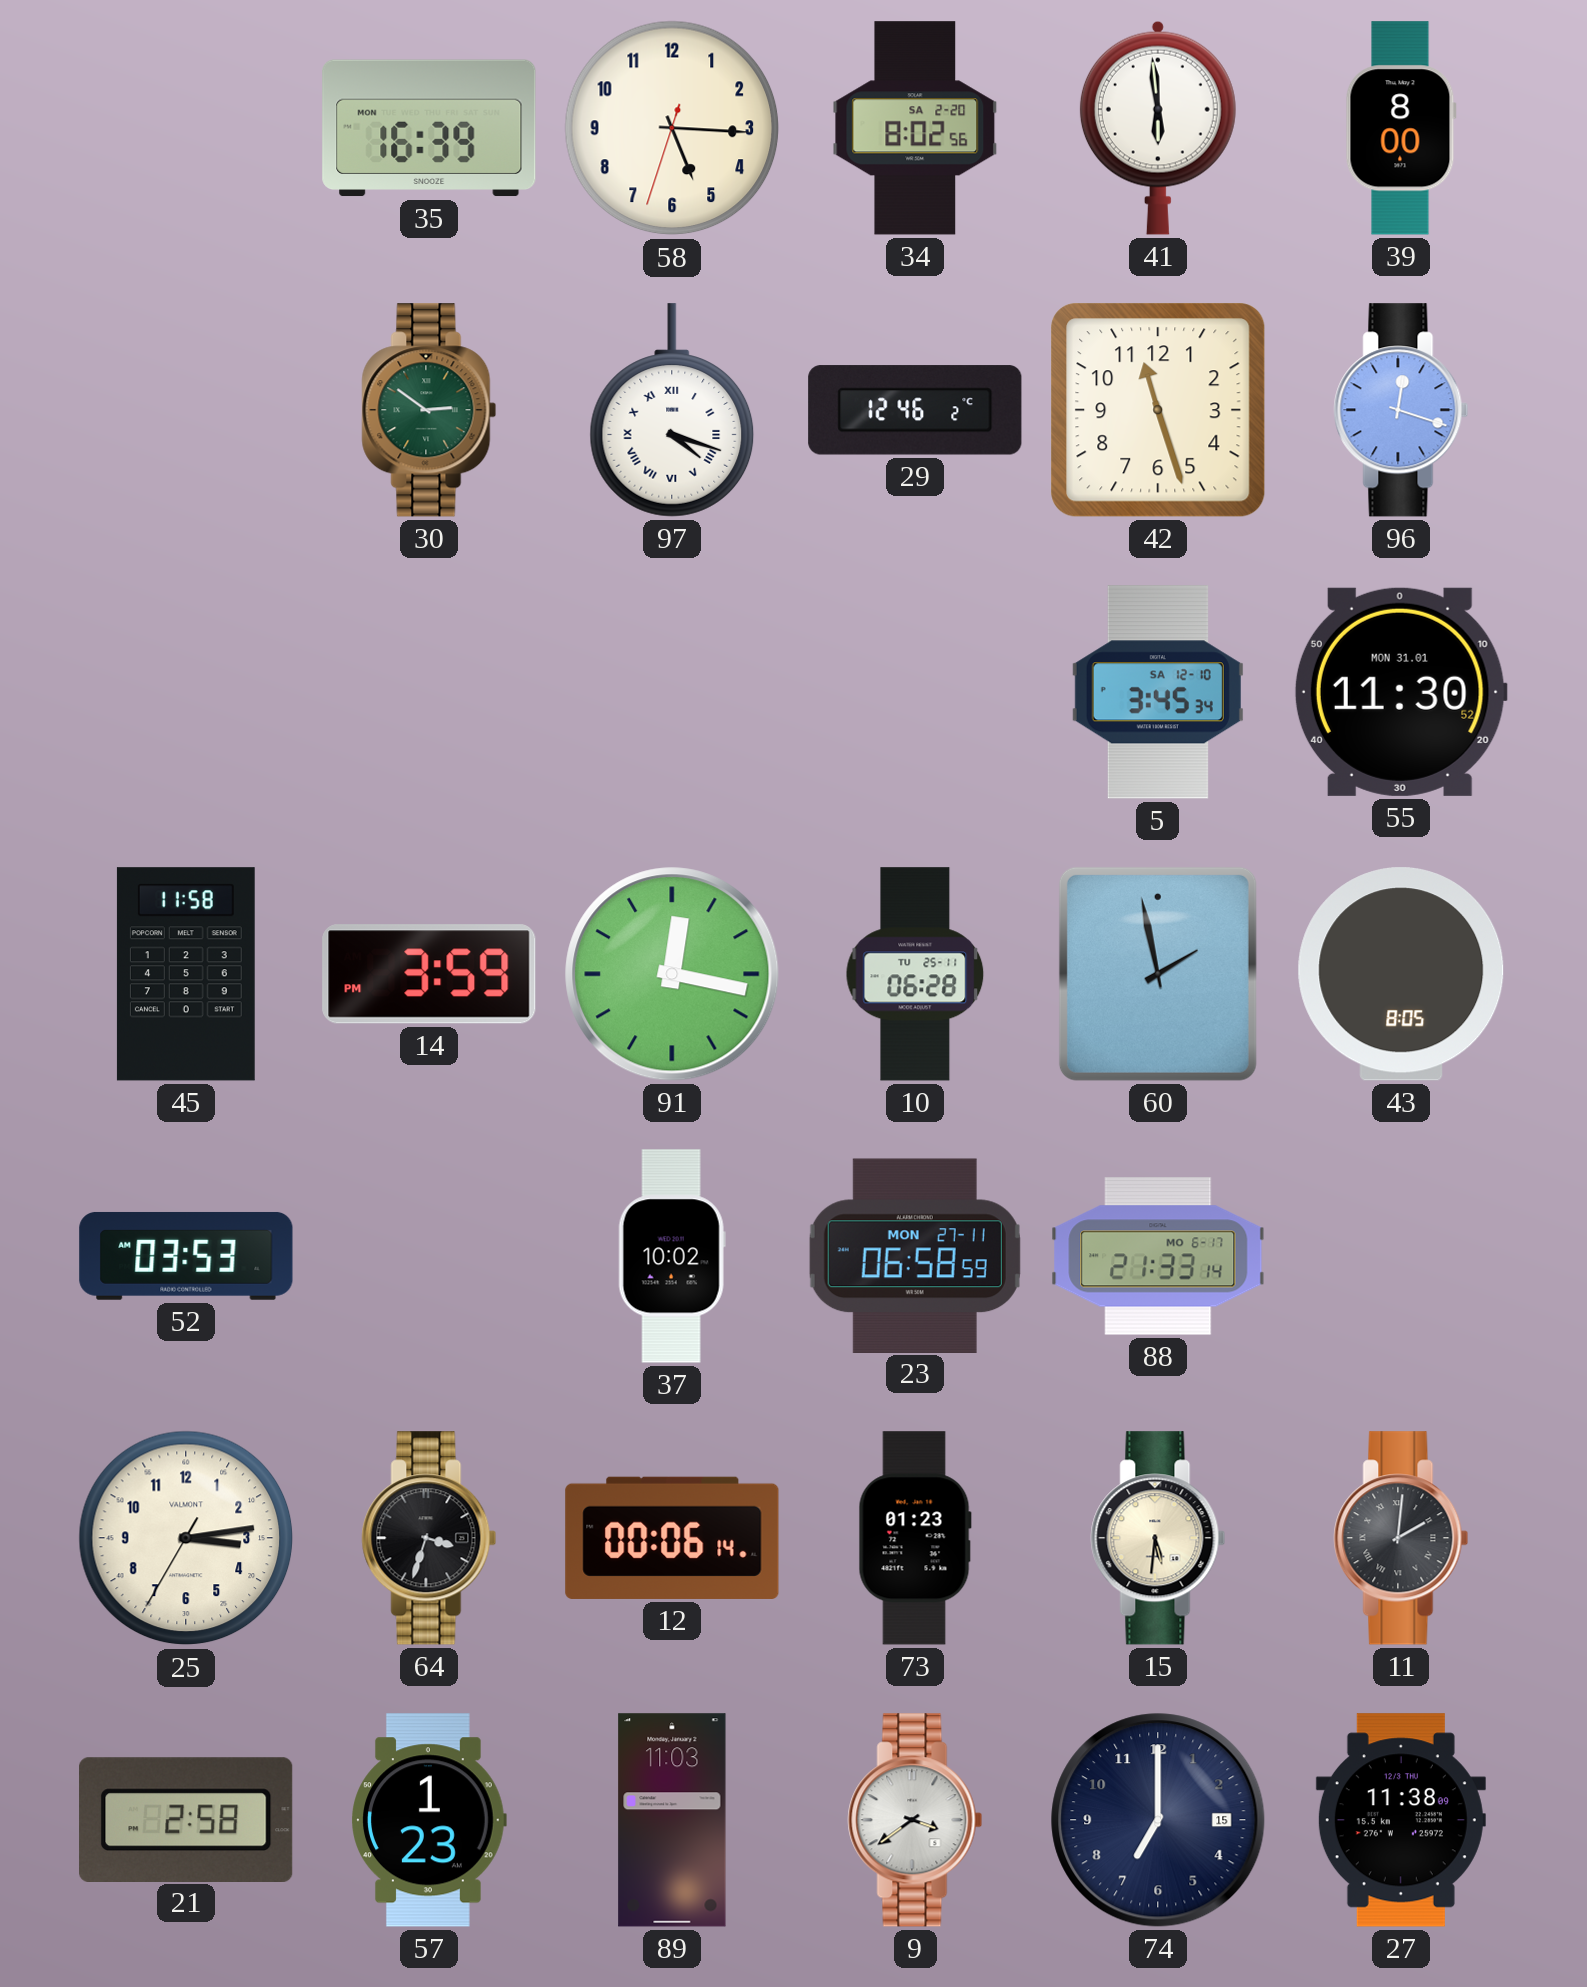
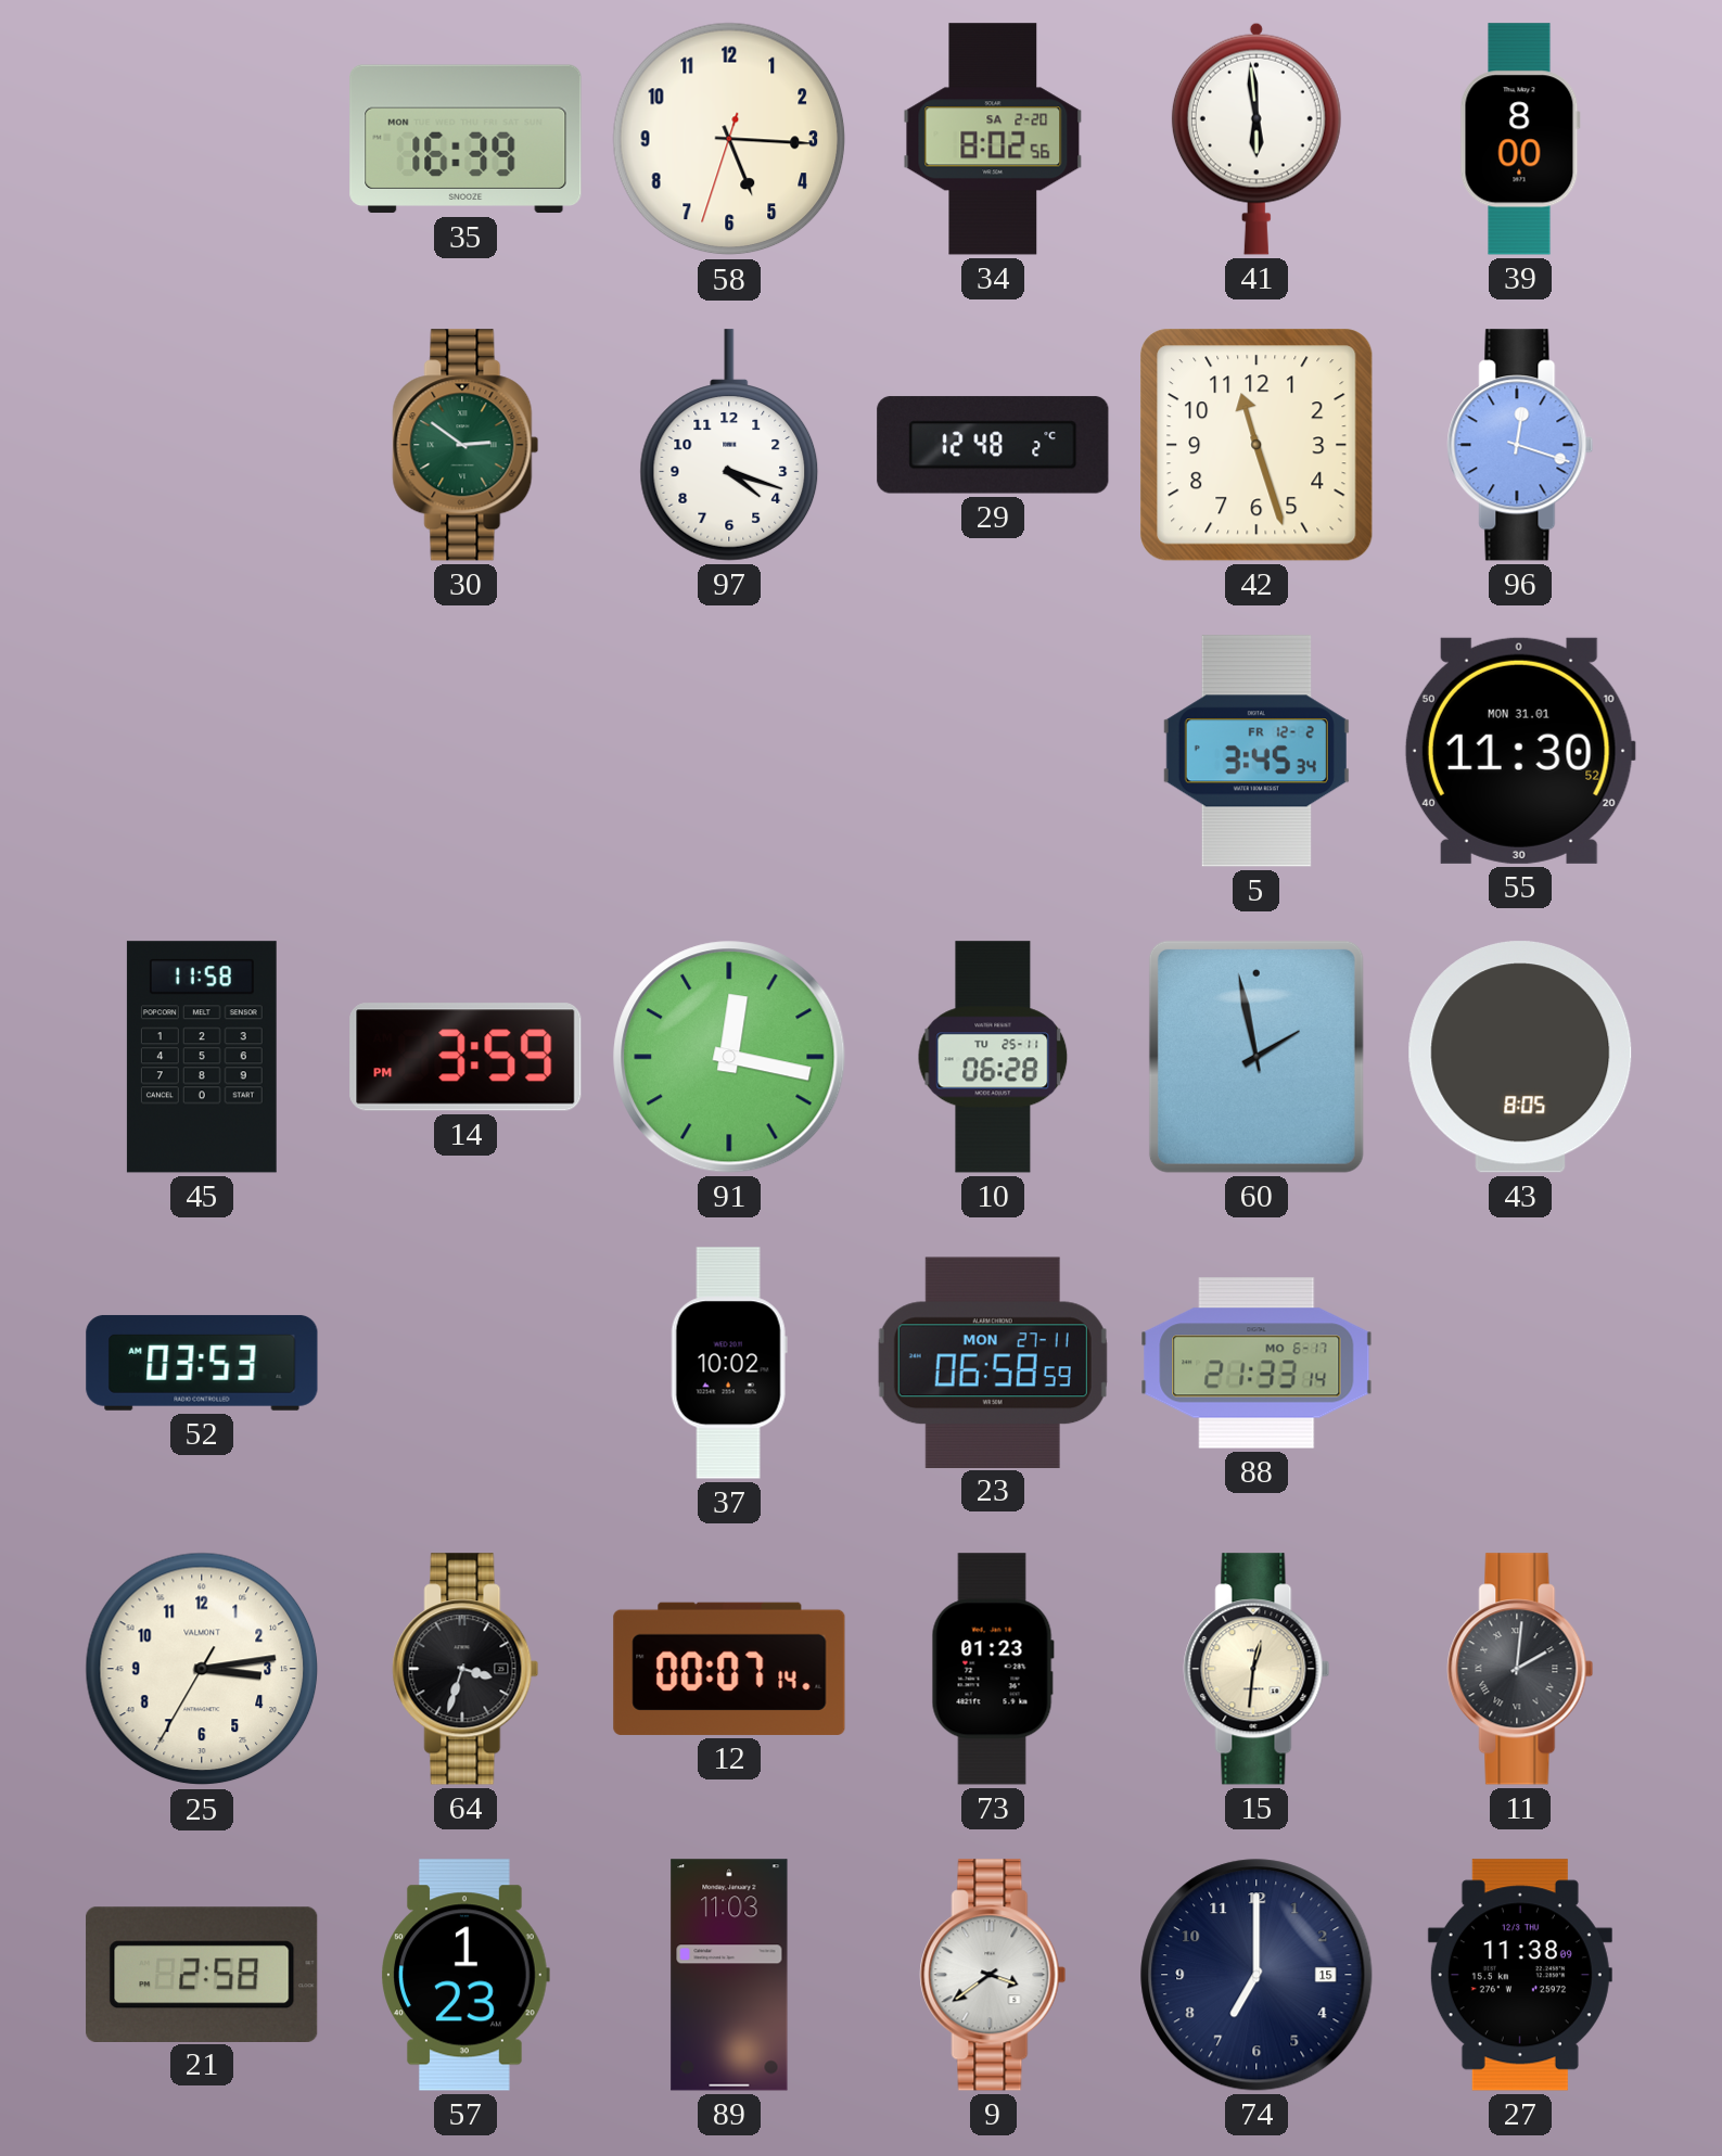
97 numerals: Roman -> Arabic (729, 445)
29: 12:46 -> 12:48 (993, 445)
5 date: SA 12-10 -> FR 12-2 (1257, 751)
12: 00:06 -> 00:07 (729, 1669)
15: 5:31 -> 12:31 (1257, 1669)
